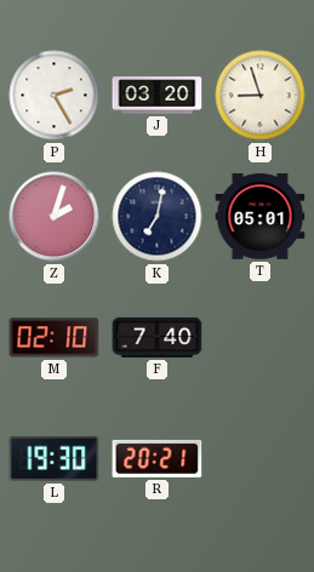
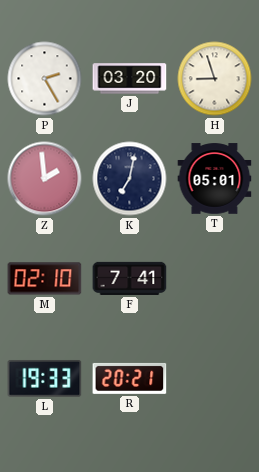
Z: 2:03 -> 1:59 (45, 179)
F: 7:40 -> 7:41 (130, 278)
L: 19:30 -> 19:33 (45, 379)
